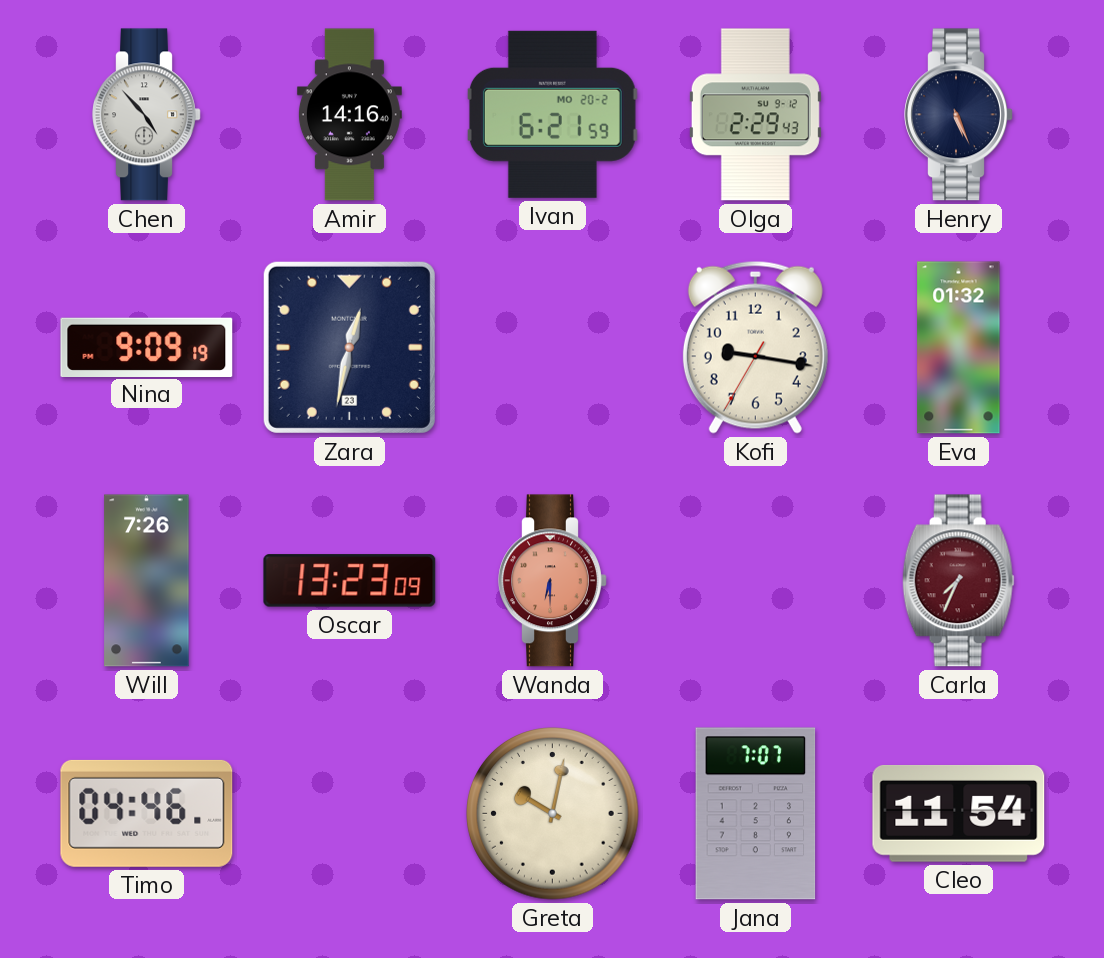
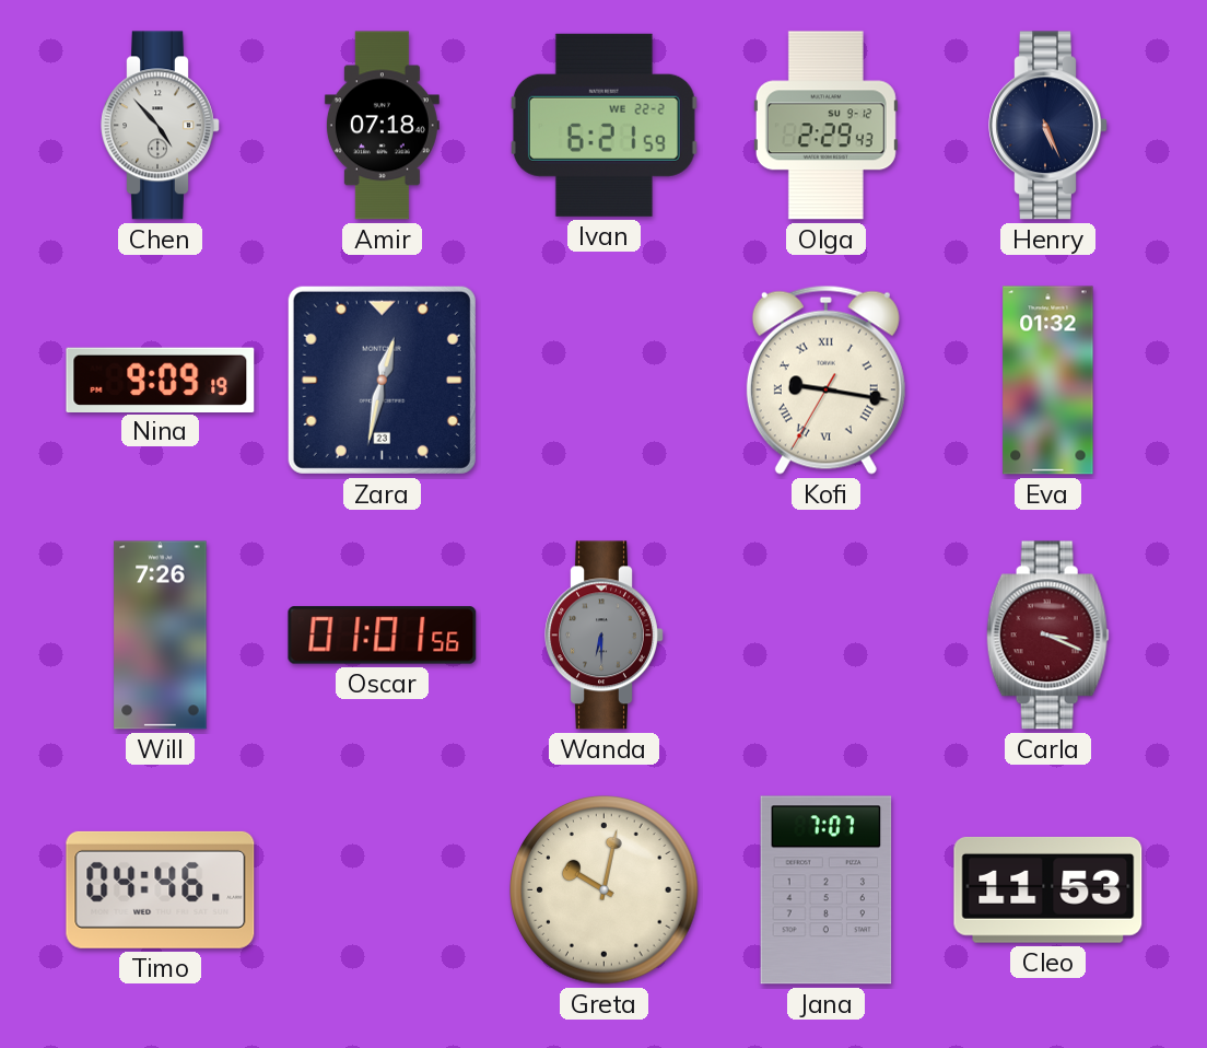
Amir: 14:16 -> 07:18 (382, 126)
Ivan date: MO 20-2 -> WE 22-2 (603, 125)
Kofi numerals: Arabic -> Roman (825, 380)
Oscar: 13:23 -> 01:01 (383, 636)
Wanda dial: salmon -> grey (605, 636)
Carla: 7:34 -> 3:19 (1047, 636)
Cleo: 11:54 -> 11:53 (1048, 889)
